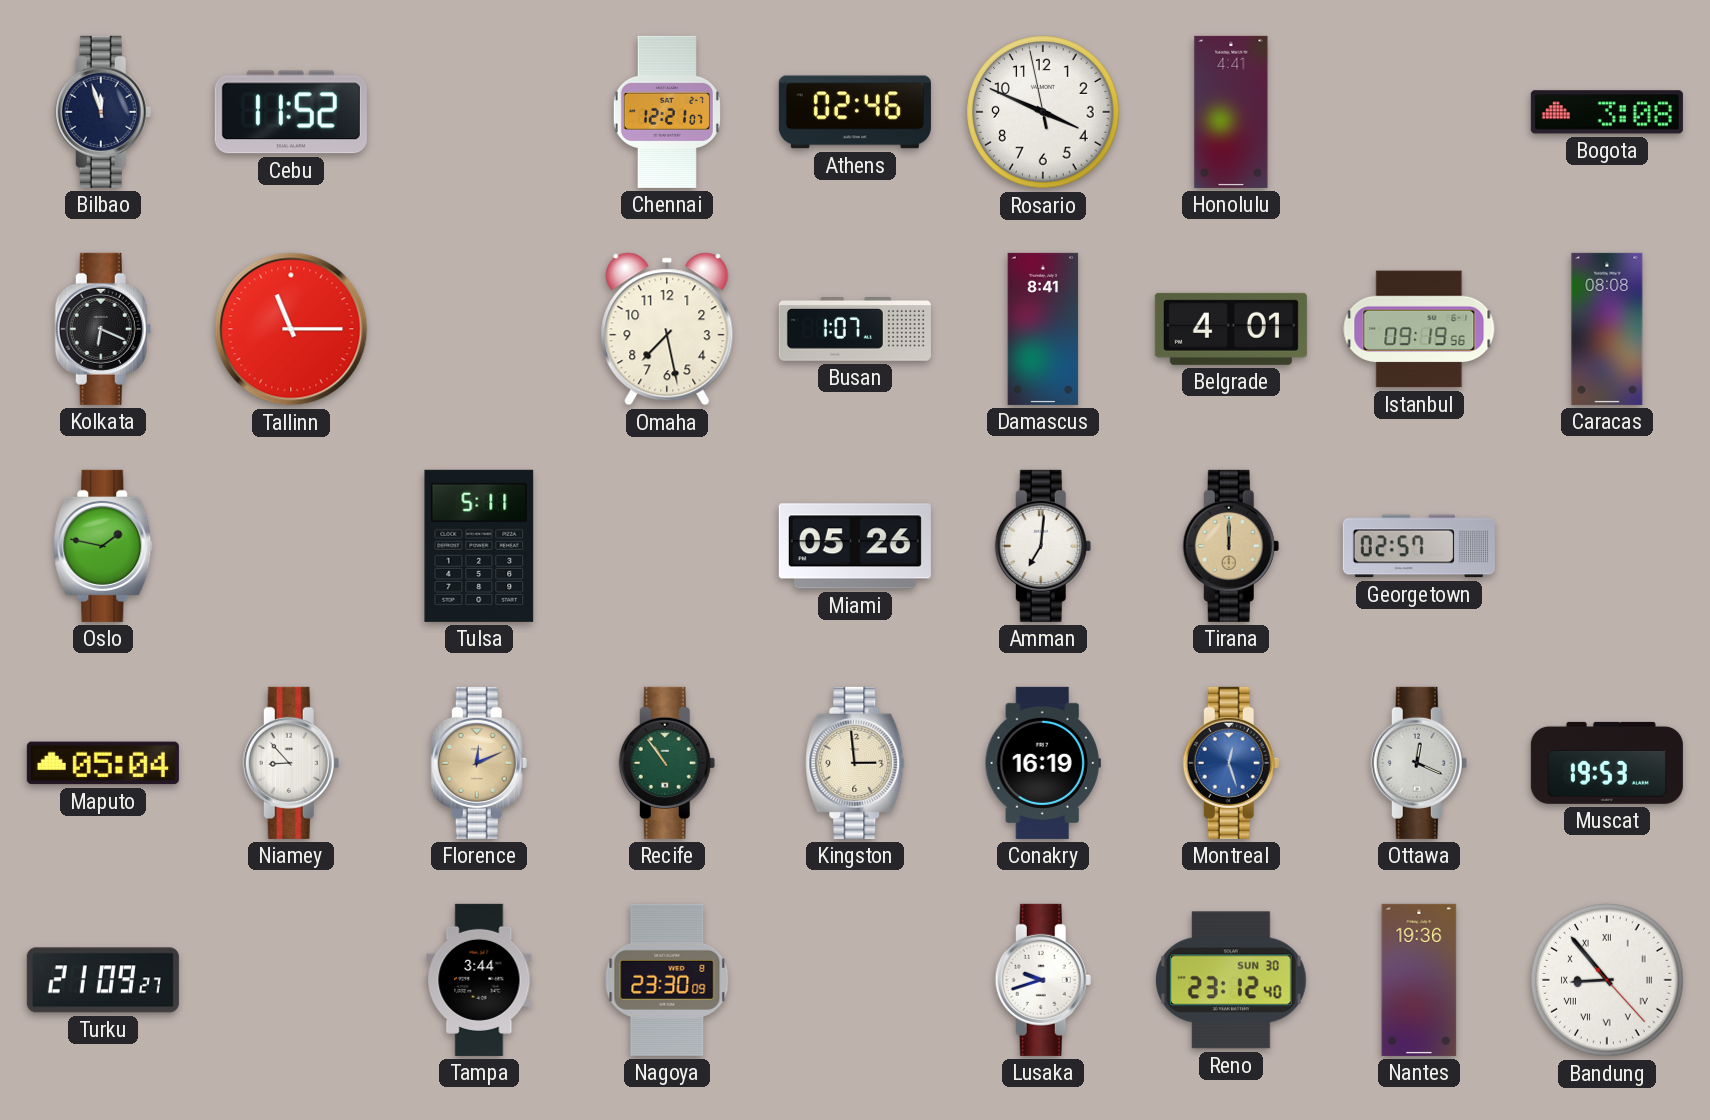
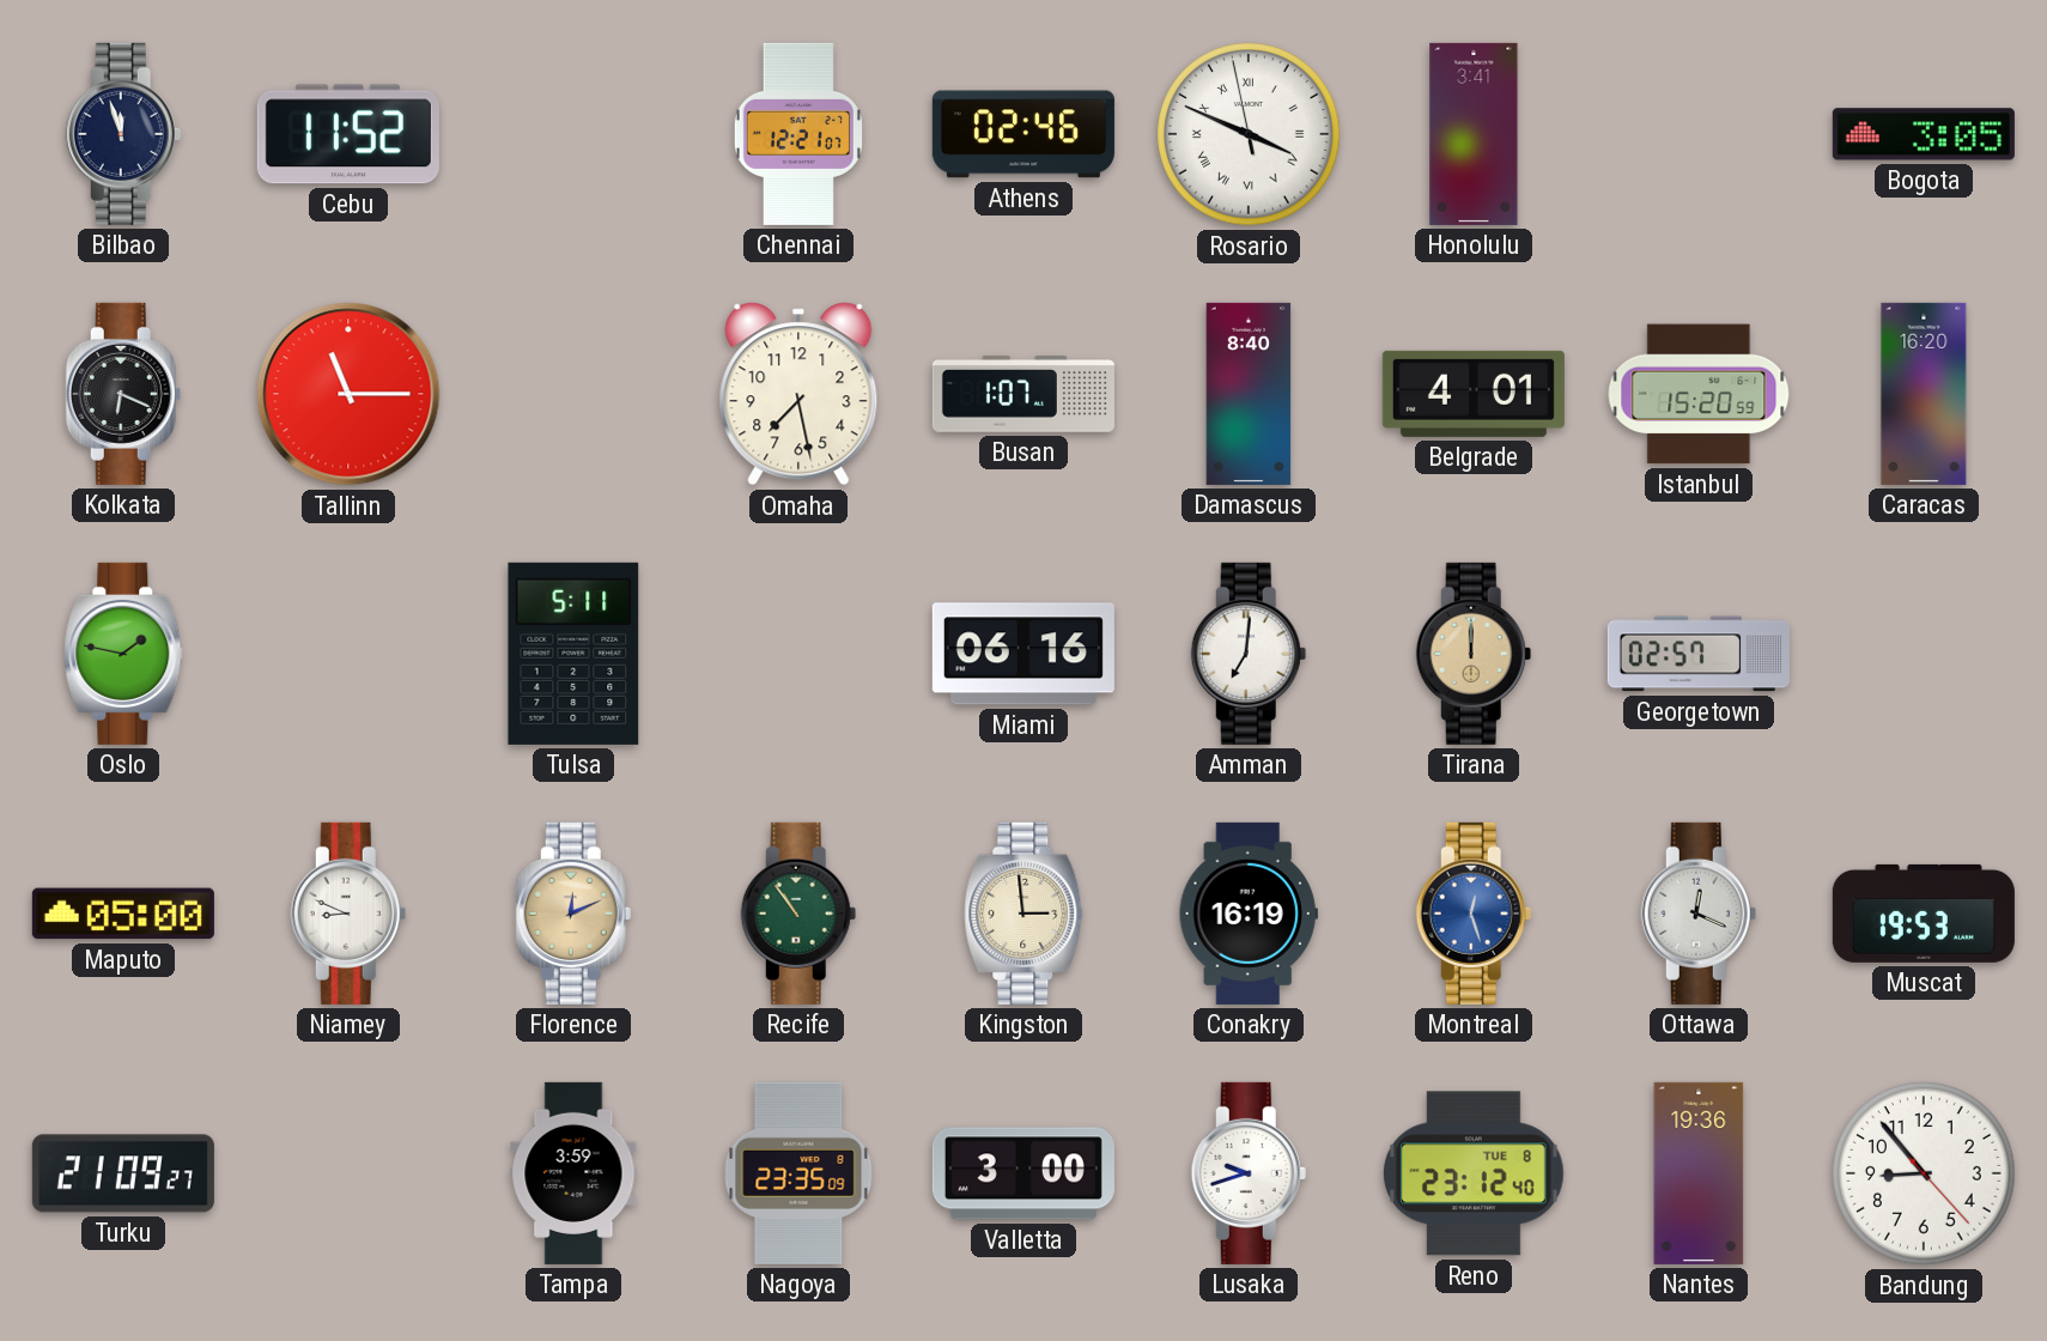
Rosario numerals: Arabic -> Roman (1249, 134)
Honolulu: 4:41 -> 3:41 (1474, 134)
Bogota: 3:08 -> 3:05 (1924, 134)
Damascus: 8:41 -> 8:40 (1249, 394)
Istanbul: 09:19 -> 15:20 (1699, 394)
Caracas: 08:08 -> 16:20 (1924, 394)
Miami: 05:26 -> 06:16 (1024, 654)
Maputo: 05:04 -> 05:00 (123, 914)
Niamey: 8:53 -> 8:49 (348, 914)
Tampa: 3:44 -> 3:59 (573, 1173)
Nagoya: 23:30 -> 23:35 (798, 1173)
Valletta: none -> 3:00 (1024, 1173)
Reno date: SUN 30 -> TUE 8 (1474, 1173)
Bandung numerals: Roman -> Arabic (1924, 1173)
